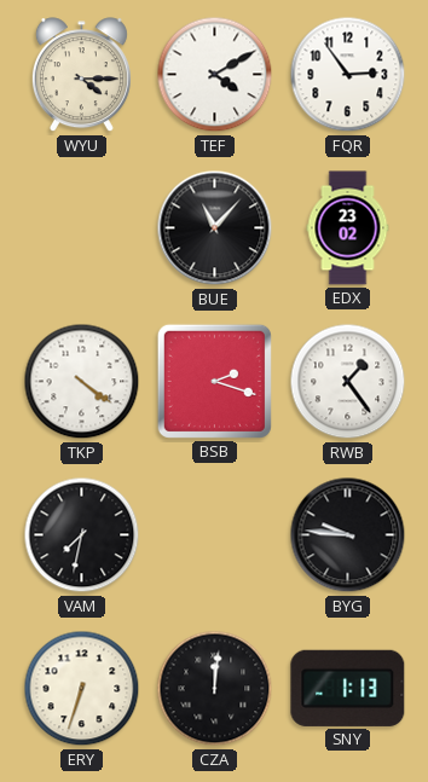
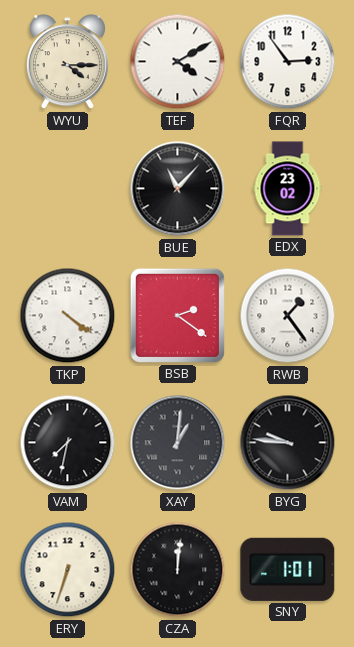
BSB: 2:18 -> 2:21 (177, 315)
XAY: none -> 1:01 (178, 443)
SNY: 1:13 -> 1:01 (288, 569)
